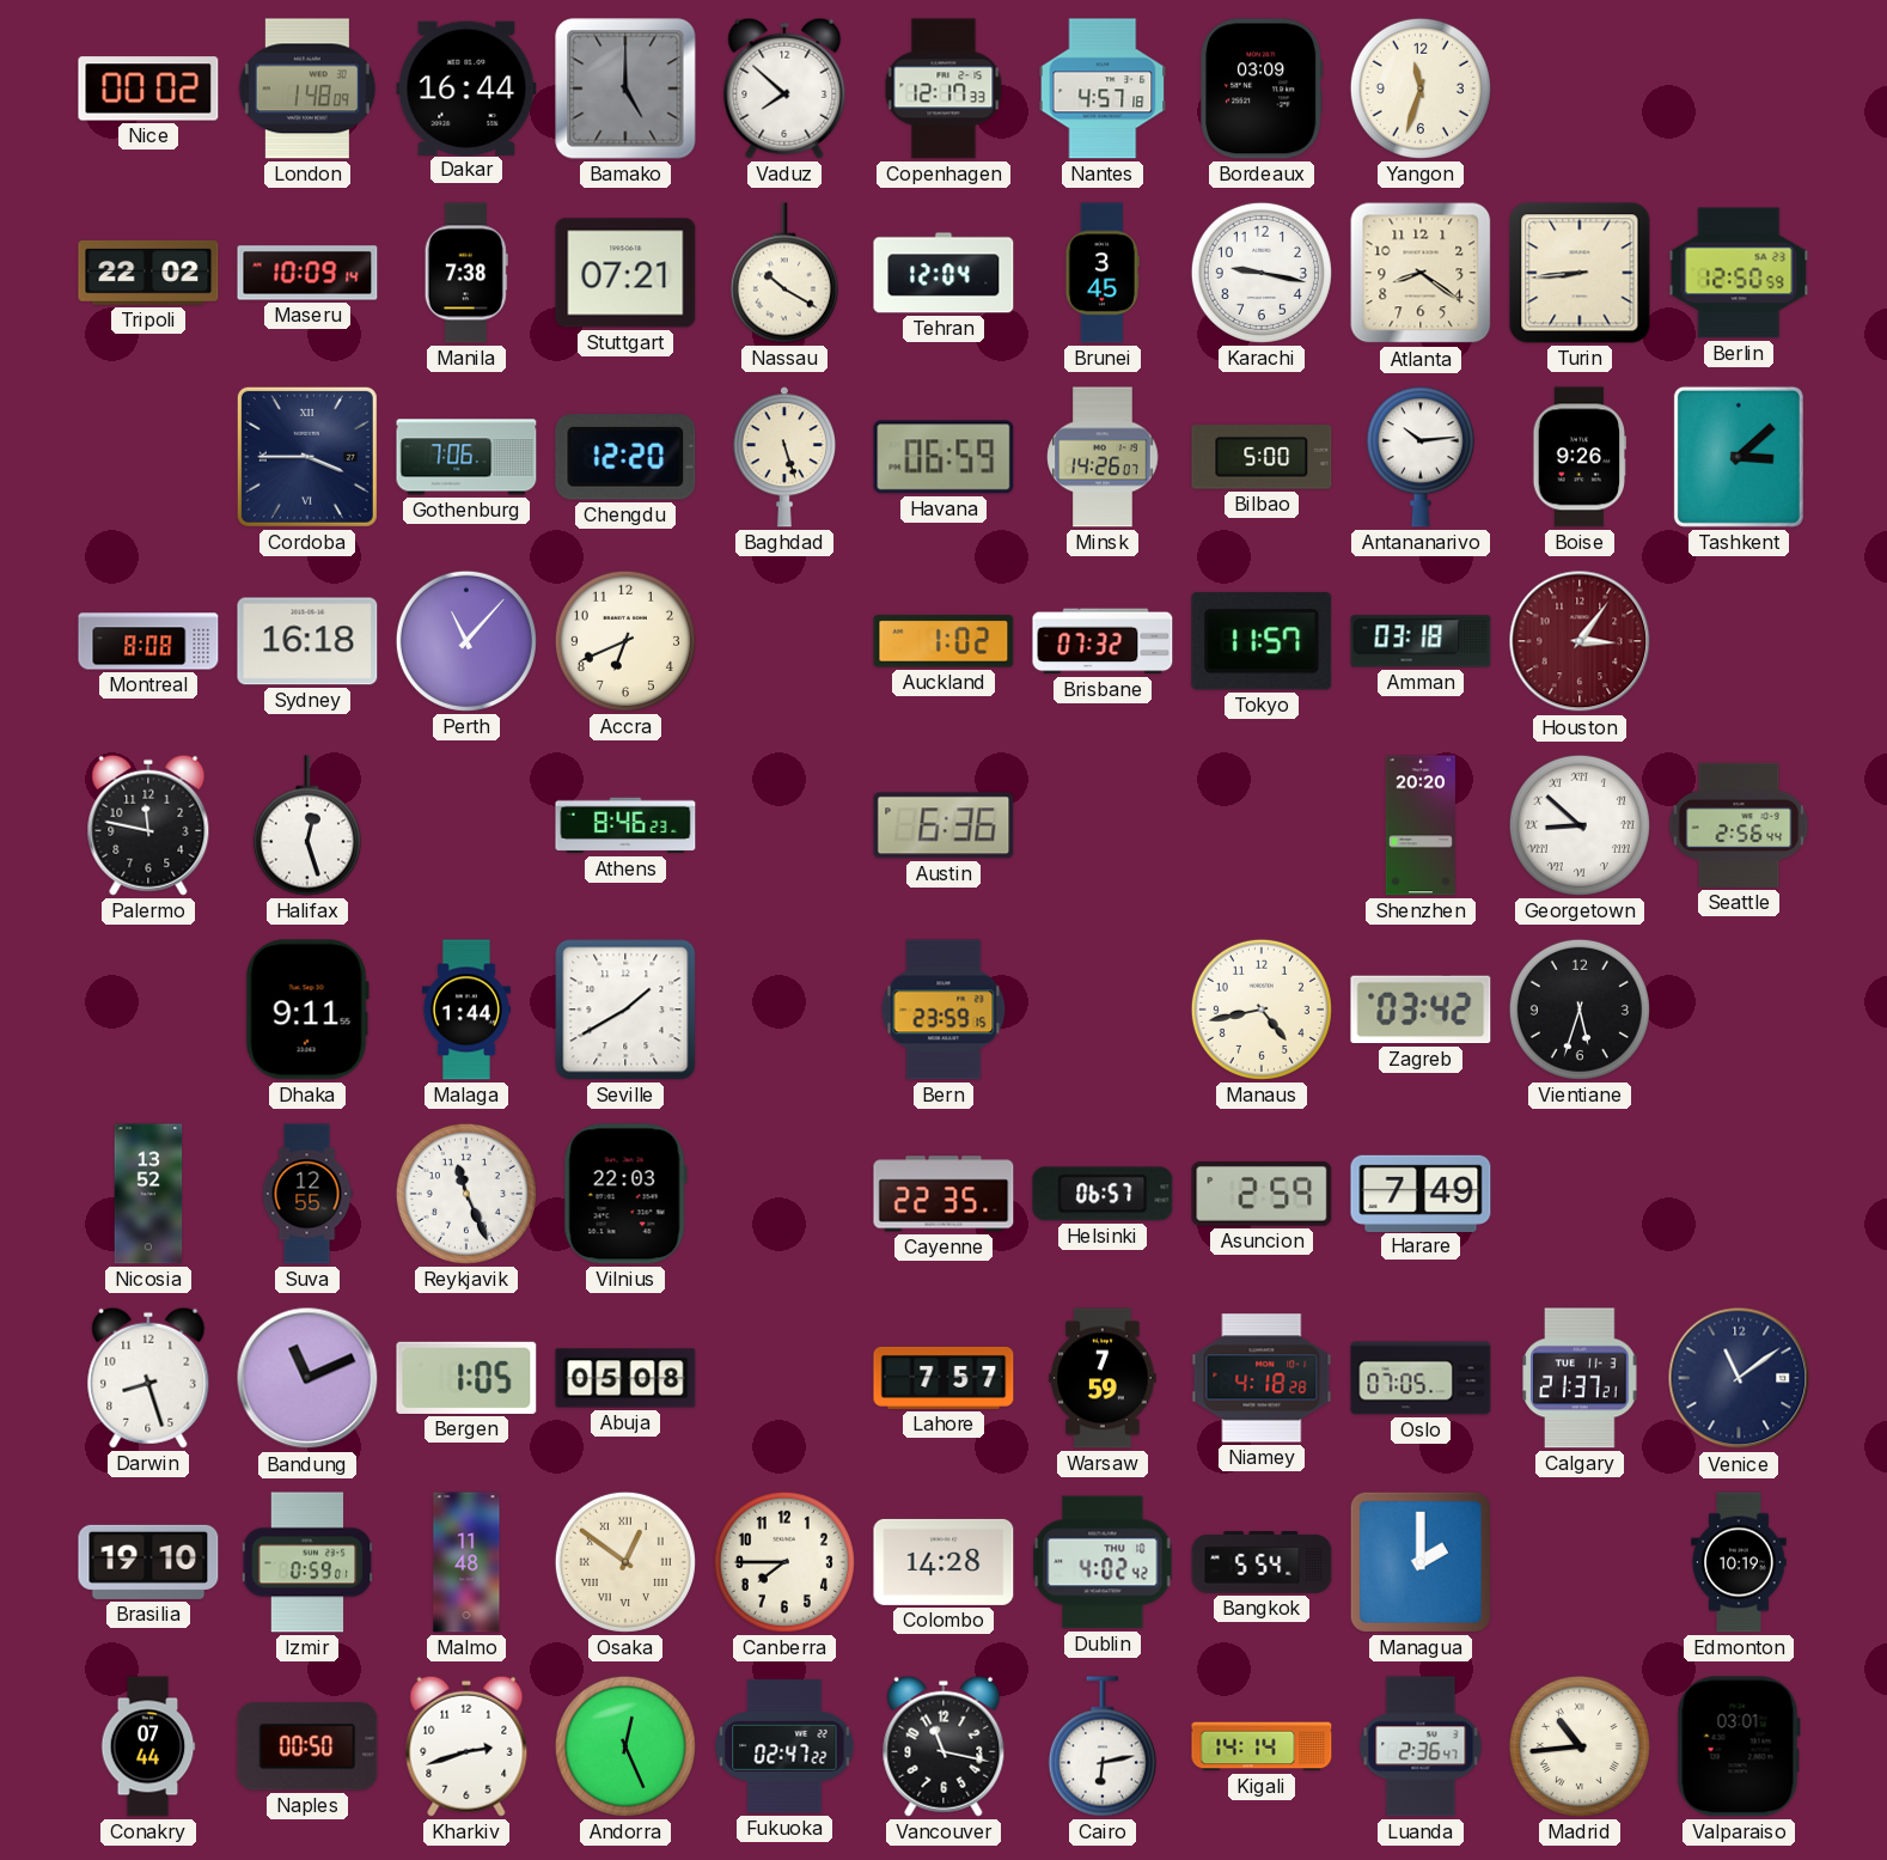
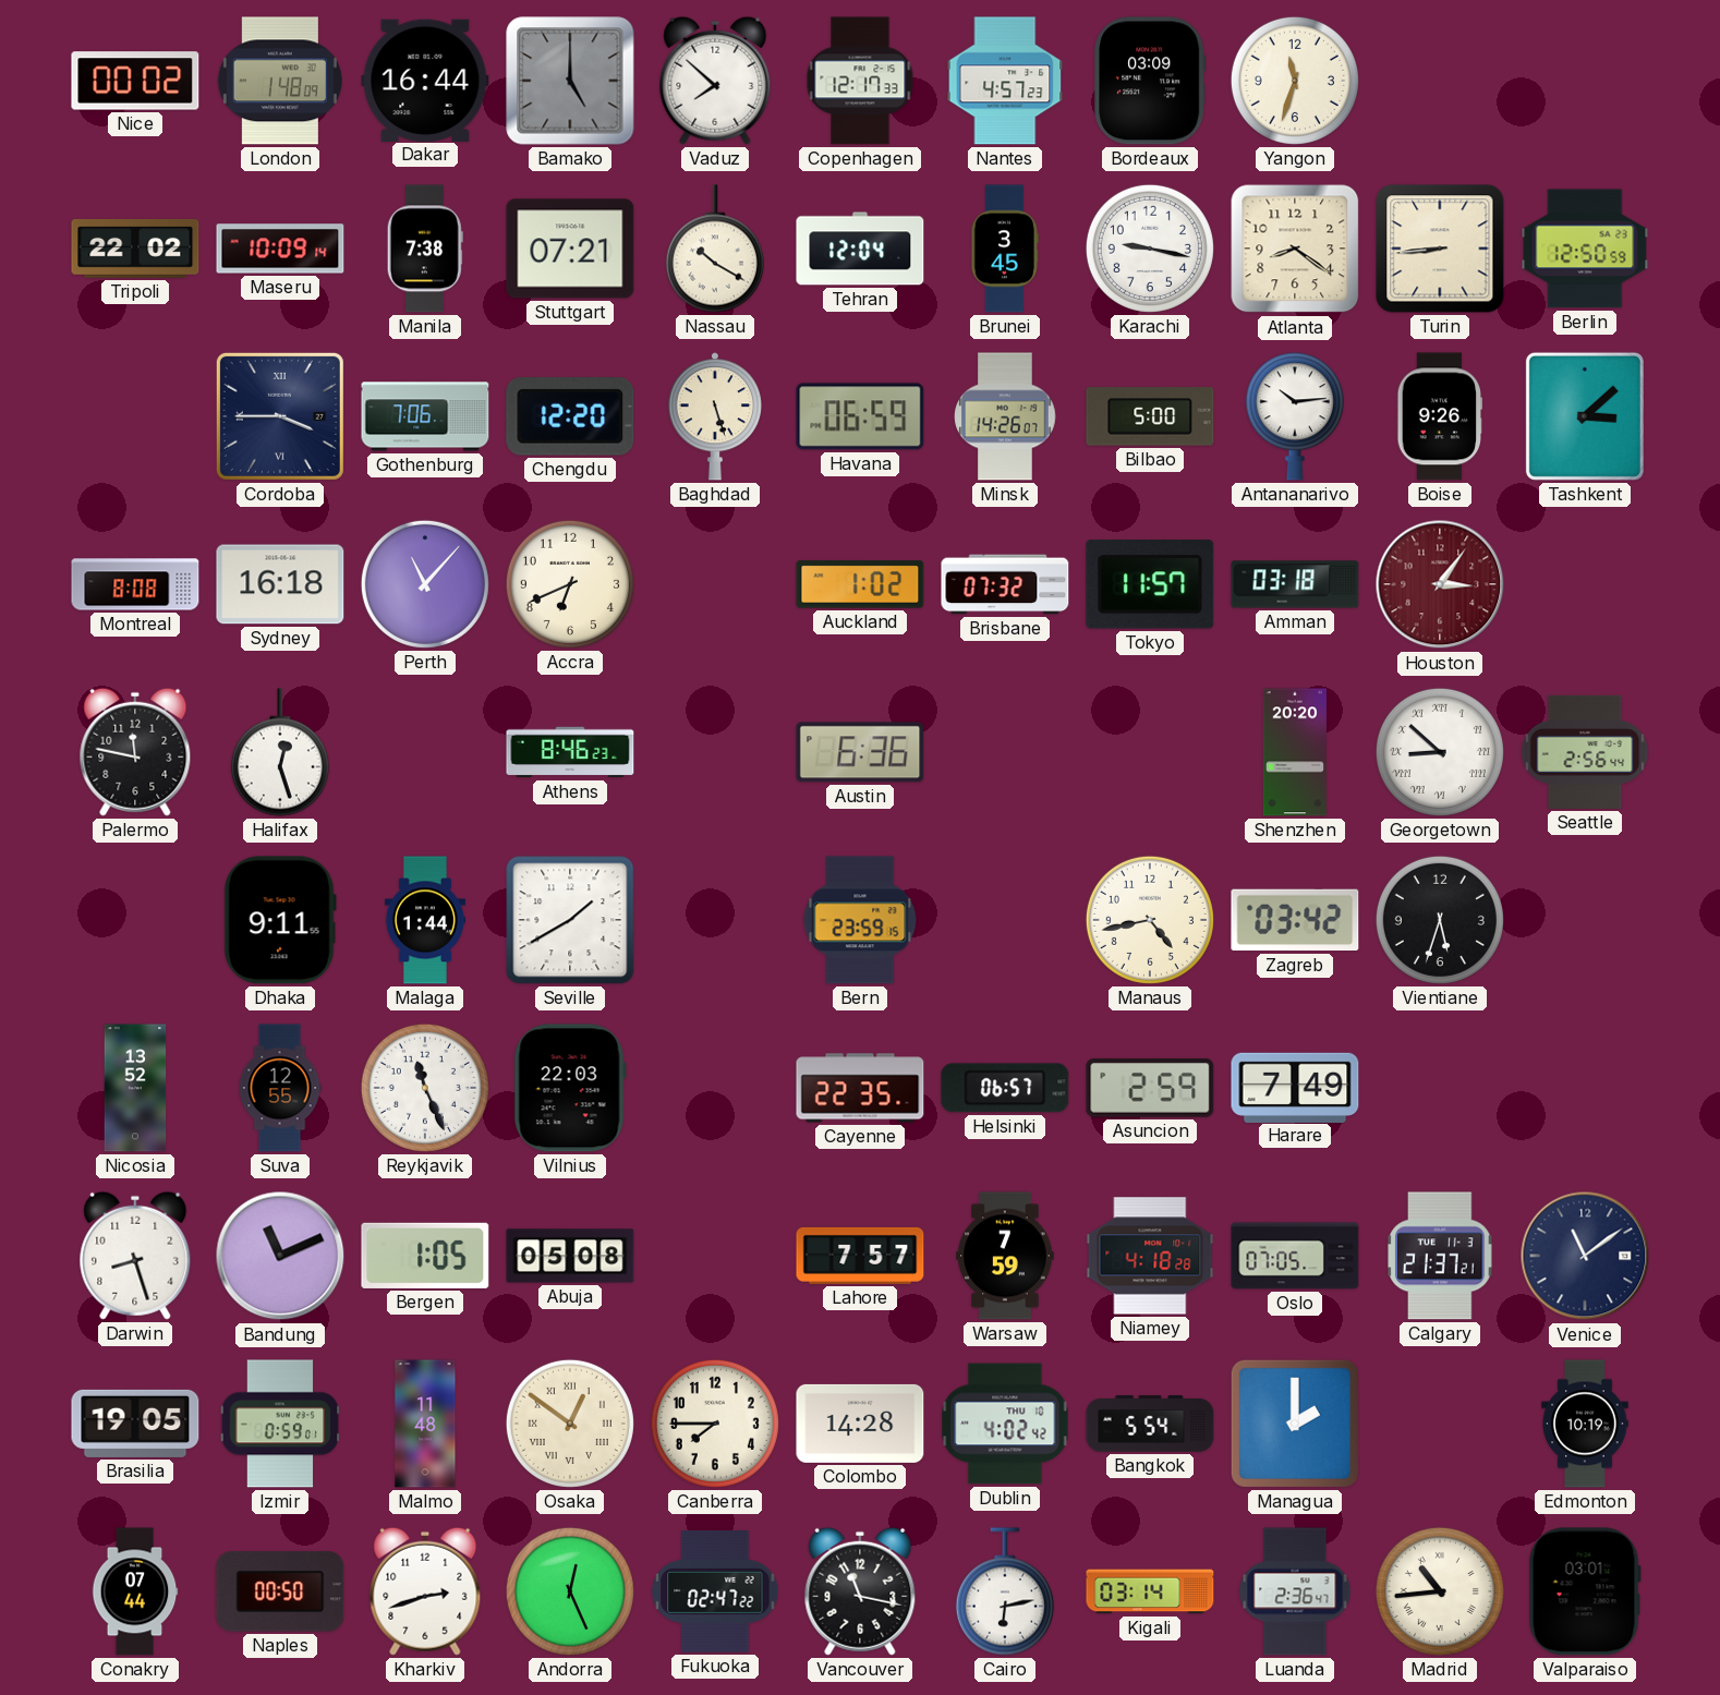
Nantes: 4:57:18 -> 4:57:23 (1005, 81)
Brasilia: 19:10 -> 19:05 (135, 1424)
Kigali: 14:14 -> 03:14 (1150, 1591)
